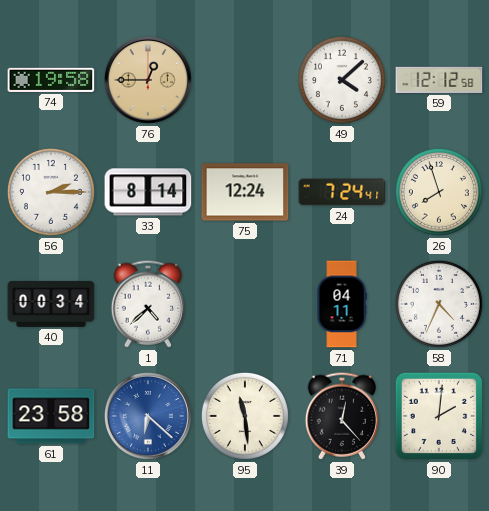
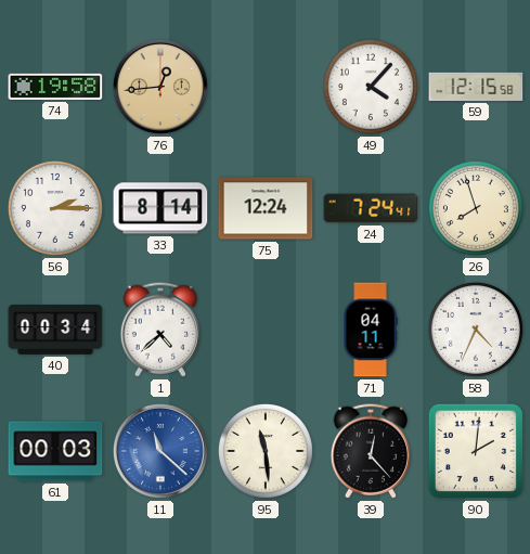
76: 12:45 -> 12:44 (160, 87)
49: 4:08 -> 4:07 (371, 87)
59: 12:12 -> 12:15 (476, 87)
61: 23:58 -> 00:03 (55, 451)
11: 6:22 -> 11:22 (160, 451)
